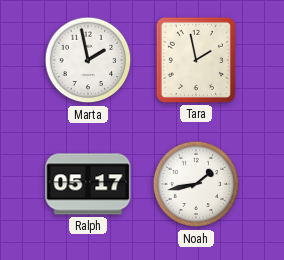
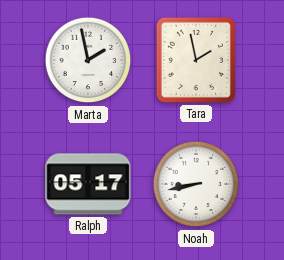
Noah: 1:43 -> 8:43 (196, 184)
